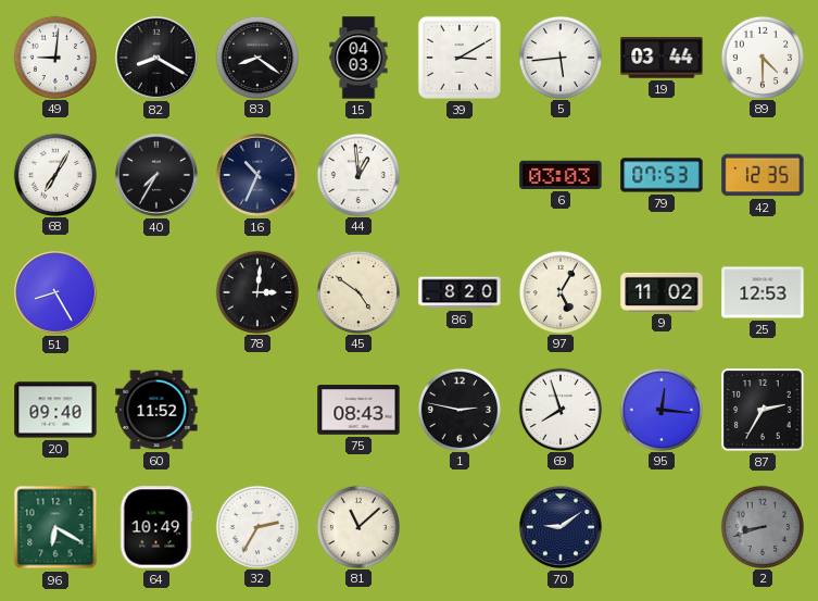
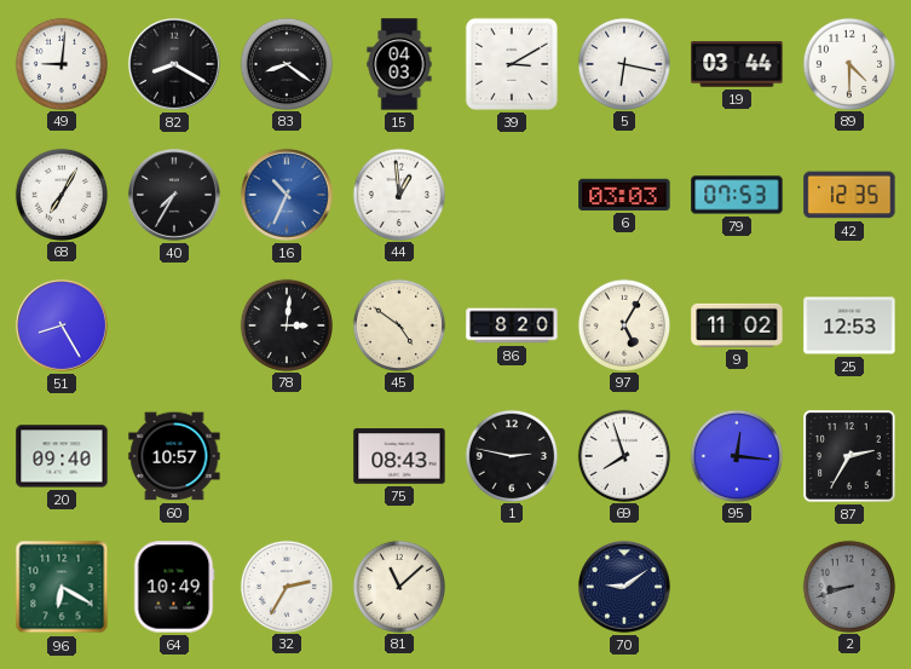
5: 5:44 -> 6:17 (623, 63)
16 dial: navy -> blue (287, 195)
60: 11:52 -> 10:57 (174, 456)
